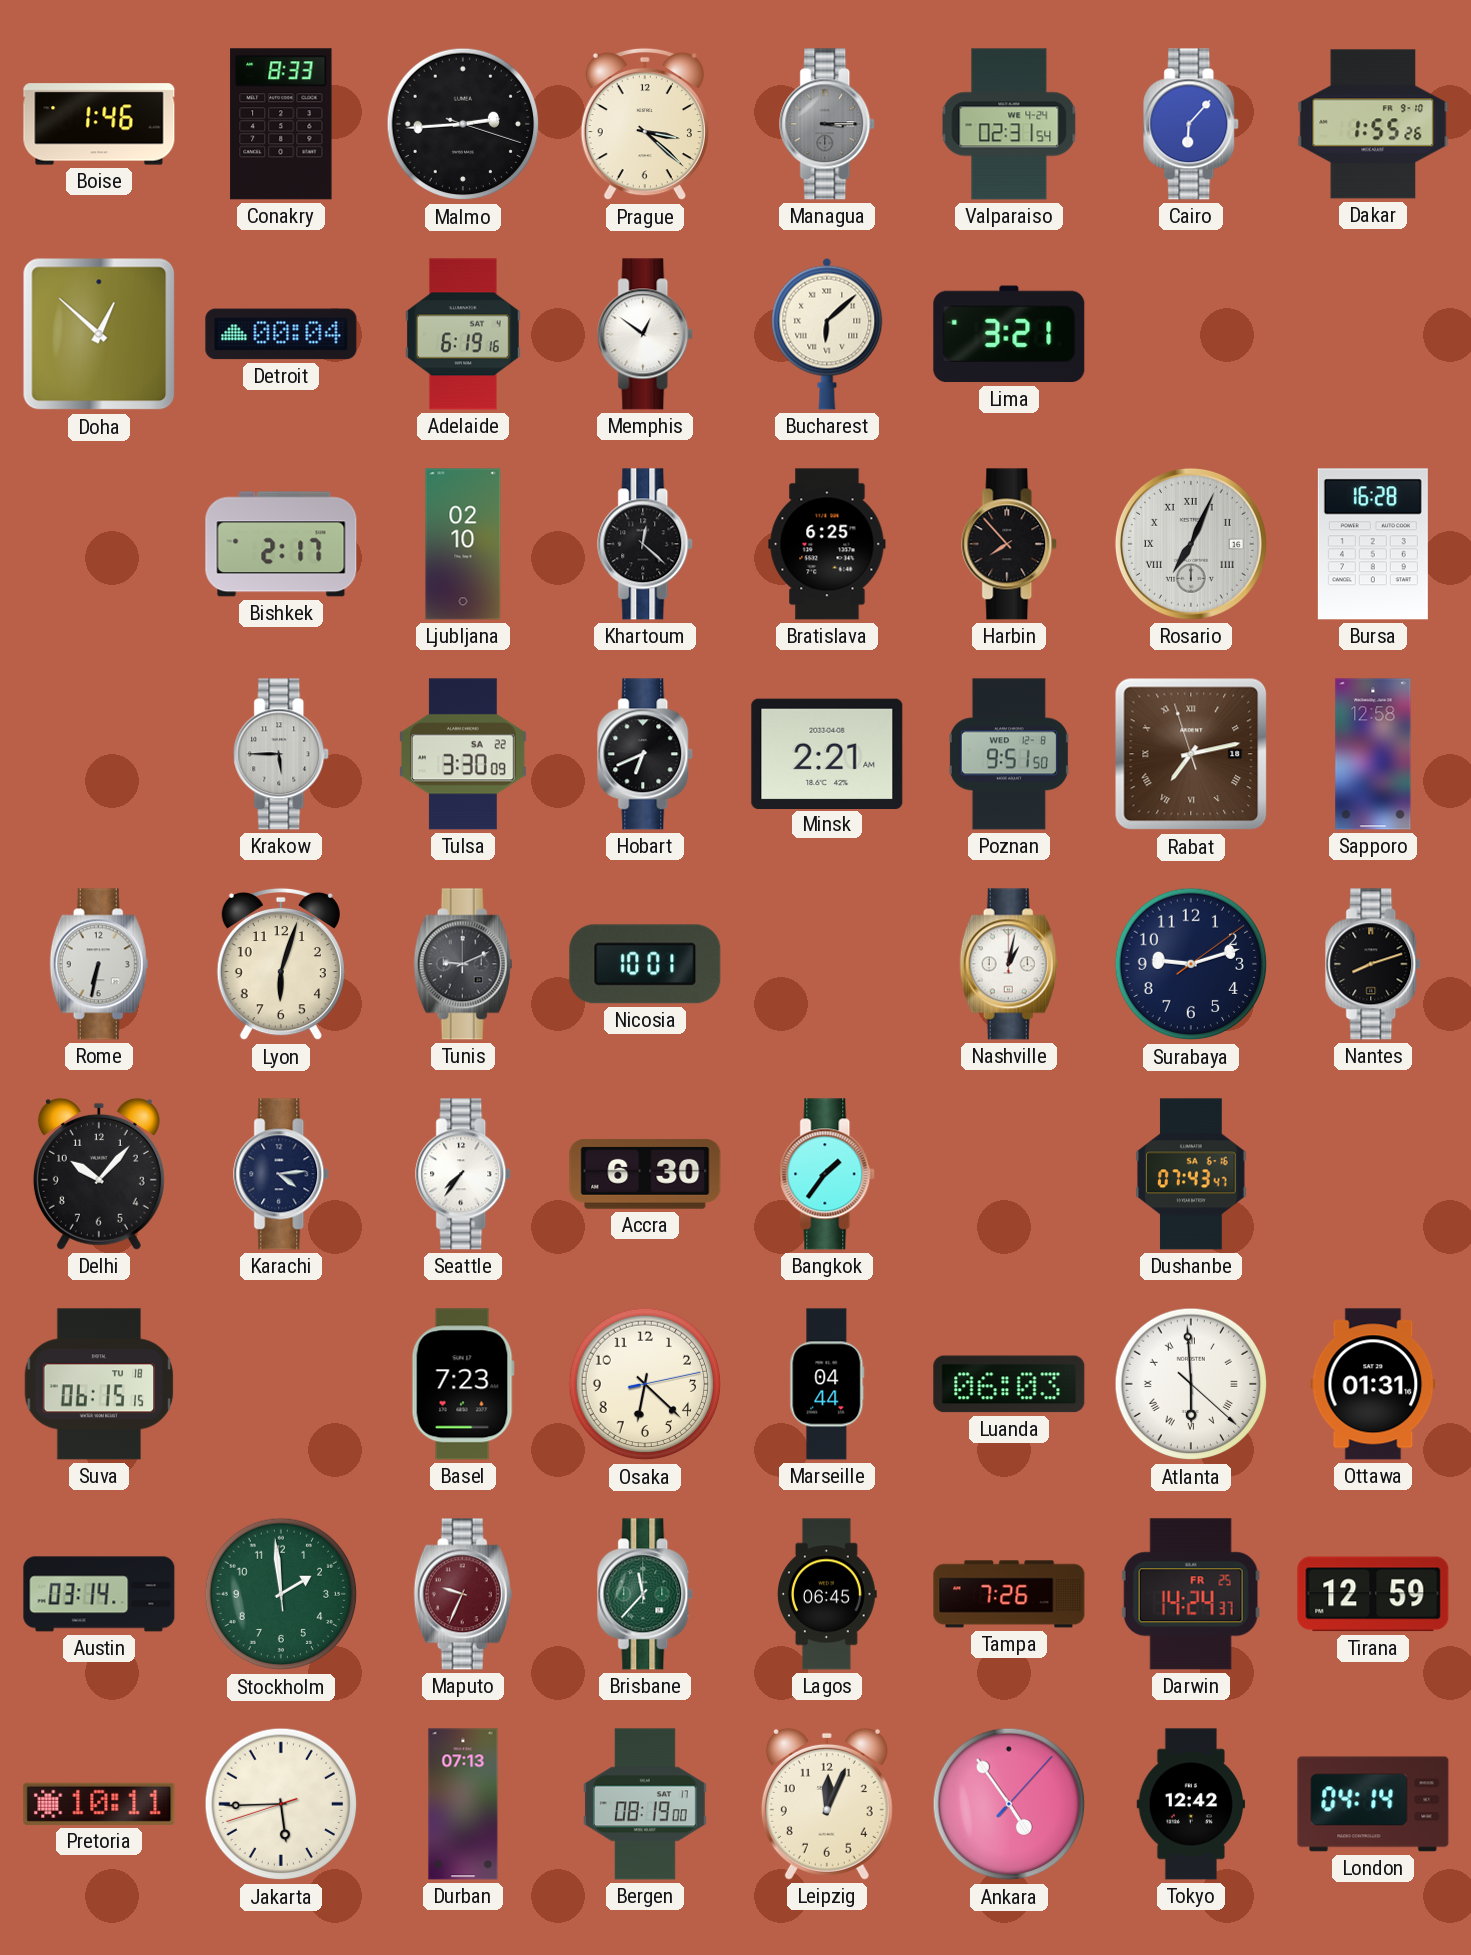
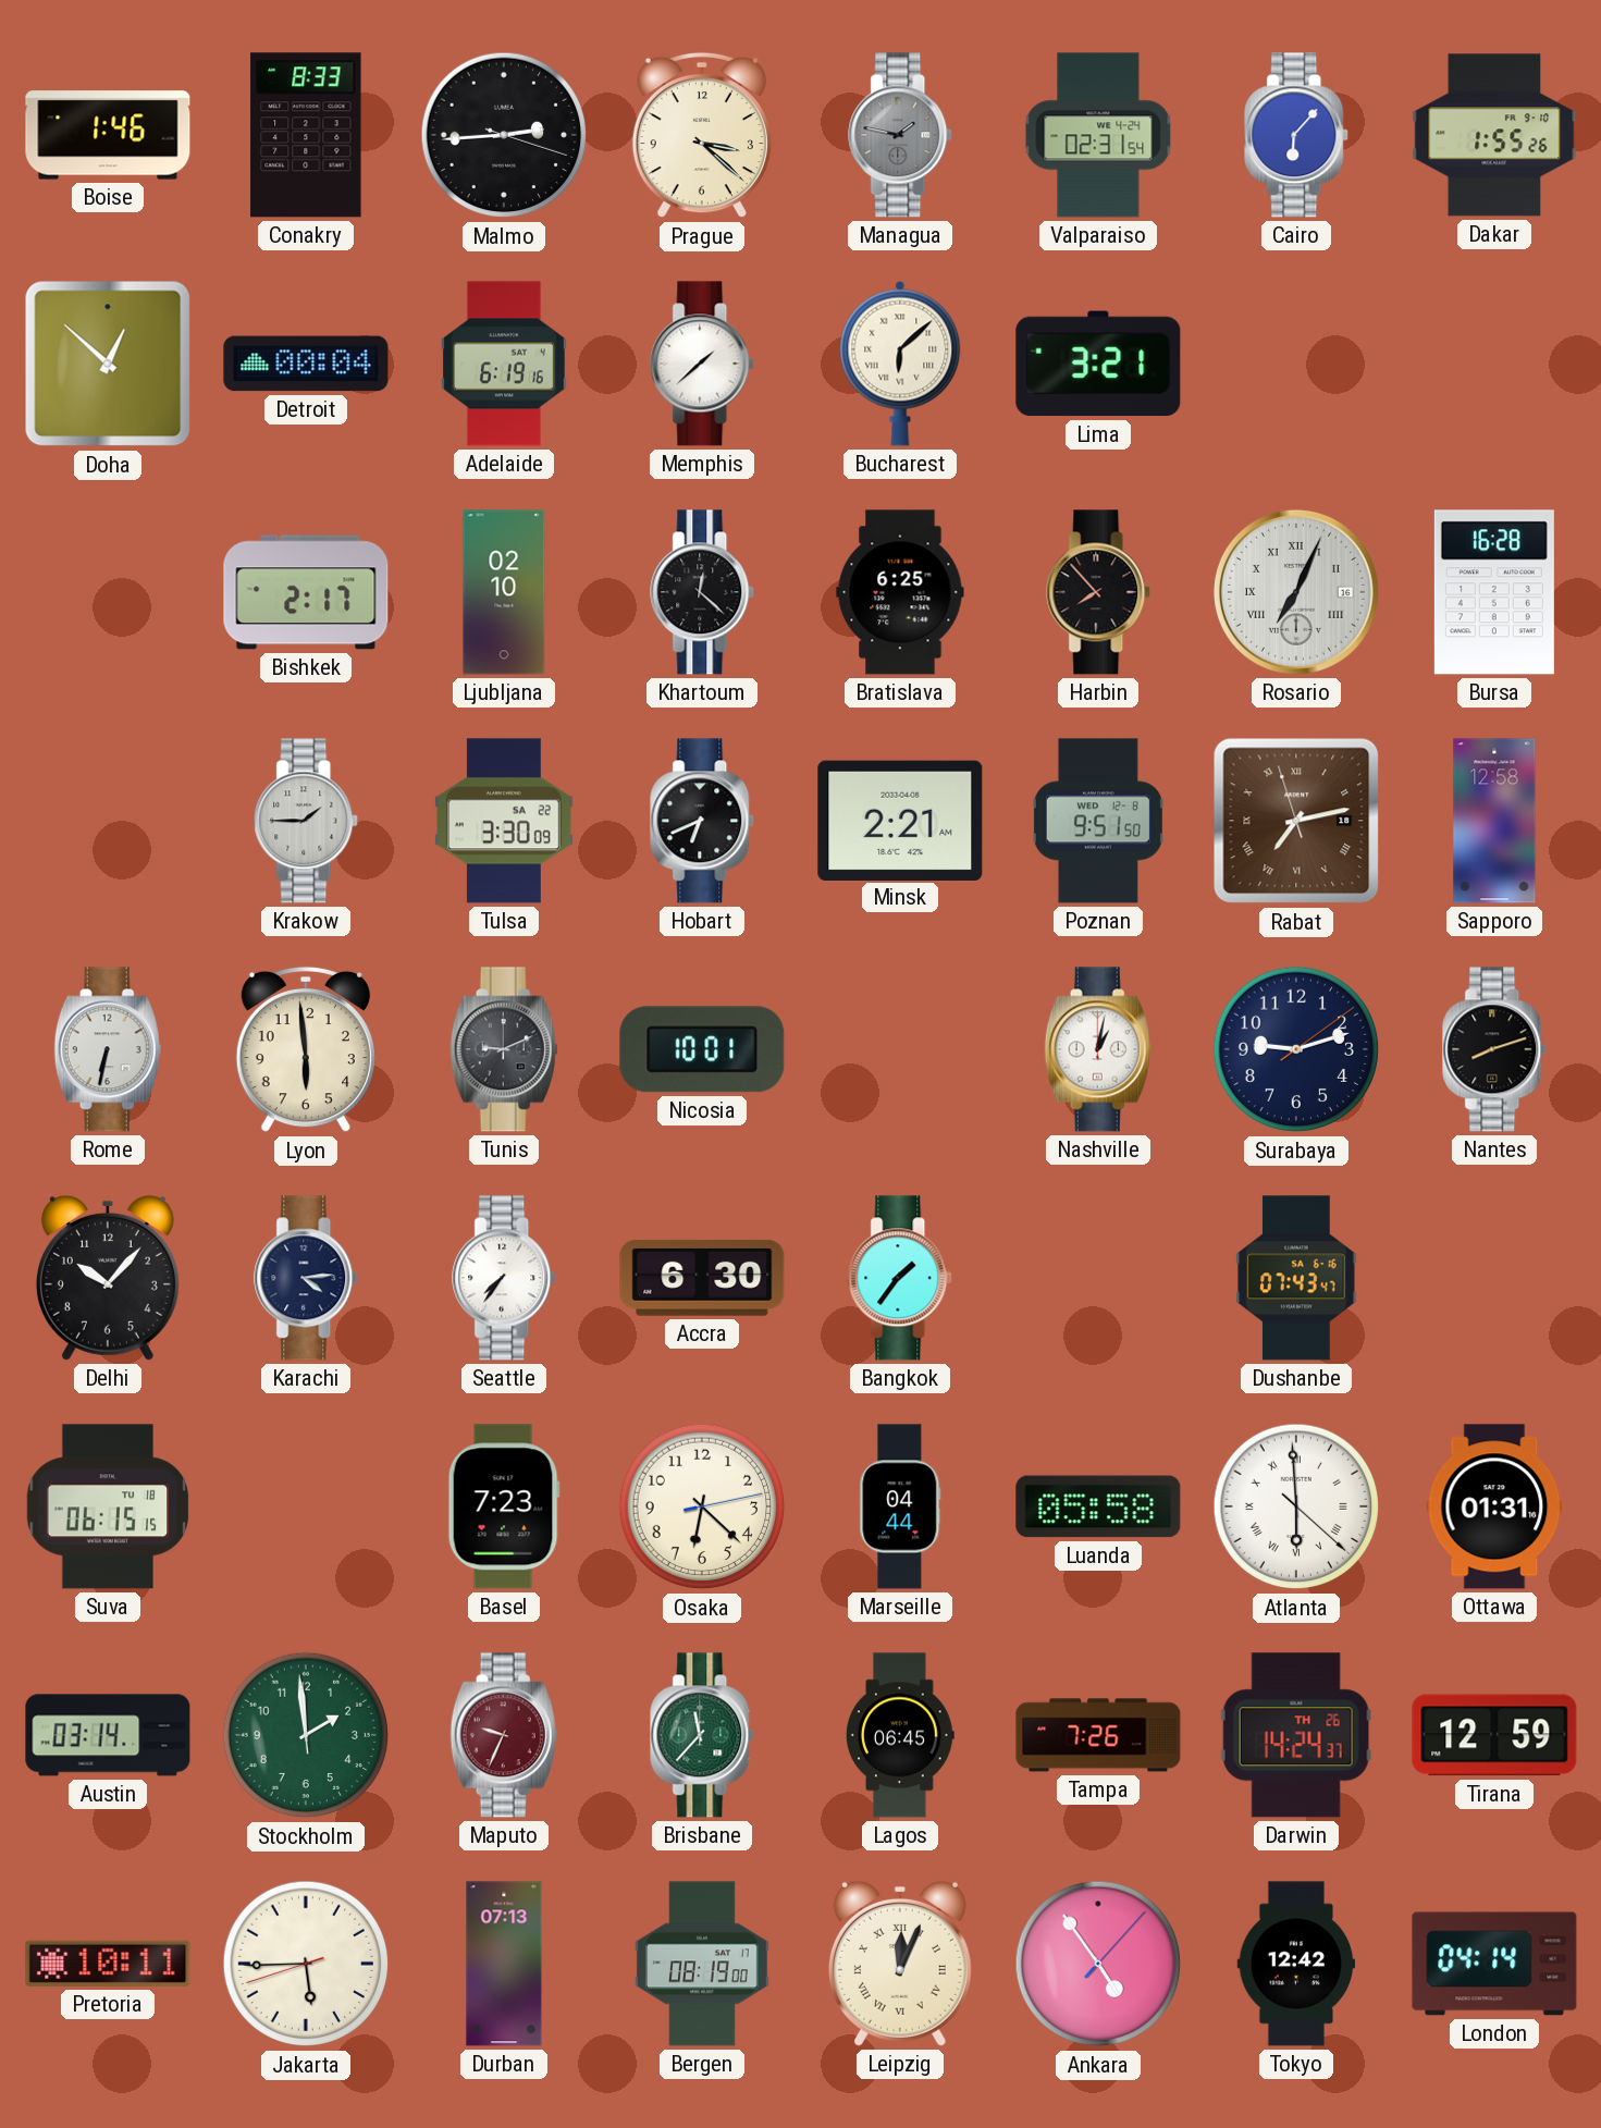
Managua: 3:15 -> 1:47 (901, 135)
Memphis: 12:51 -> 1:38 (703, 364)
Krakow: 5:45 -> 1:45 (307, 821)
Lyon: 6:03 -> 5:59 (306, 1049)
Luanda: 06:03 -> 05:58 (1098, 1506)
Darwin date: FR 25 -> TH 26 (1296, 1735)
Leipzig numerals: Arabic -> Roman (900, 1964)
